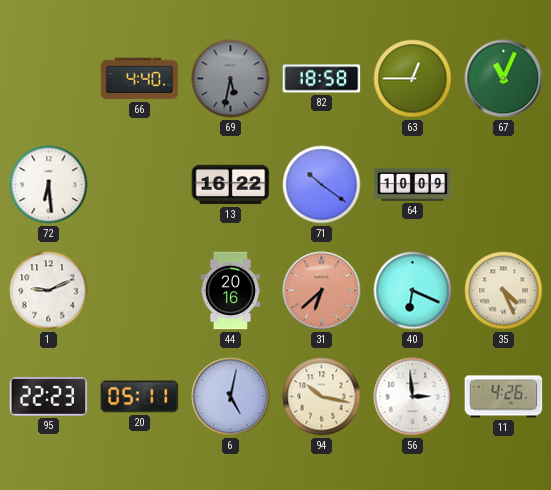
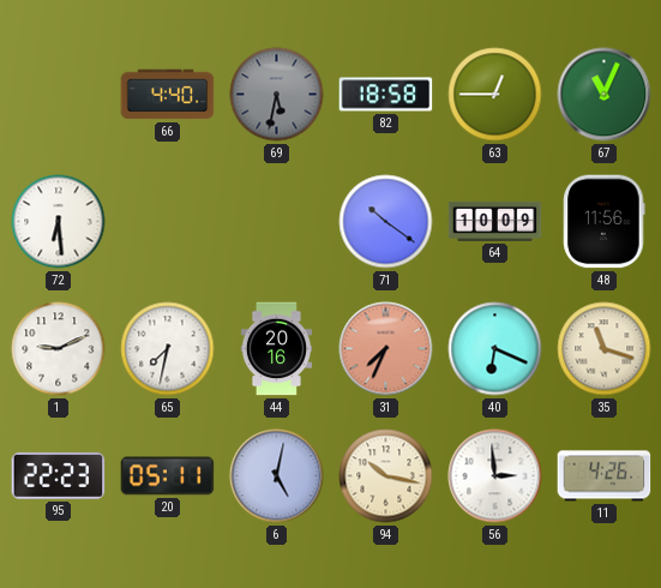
13: 16:22 -> none (231, 185)
48: none -> 11:56 (605, 222)
65: none -> 7:32 (168, 349)
31: 6:38 -> 7:34 (386, 349)
35: 4:26 -> 11:18 (605, 349)
